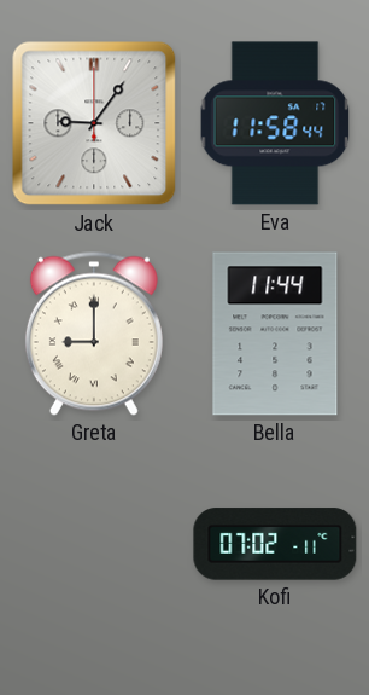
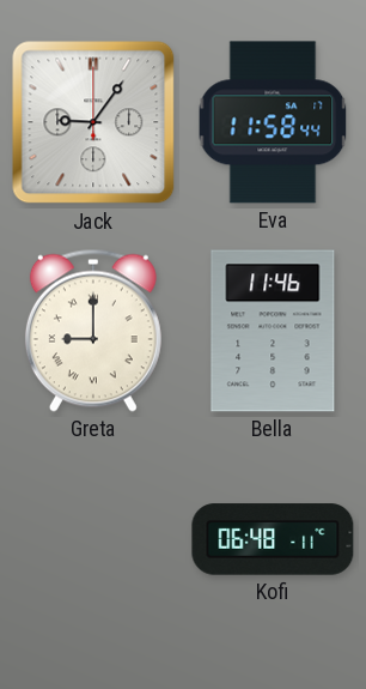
Bella: 11:44 -> 11:46 (273, 331)
Kofi: 07:02 -> 06:48 (273, 539)
